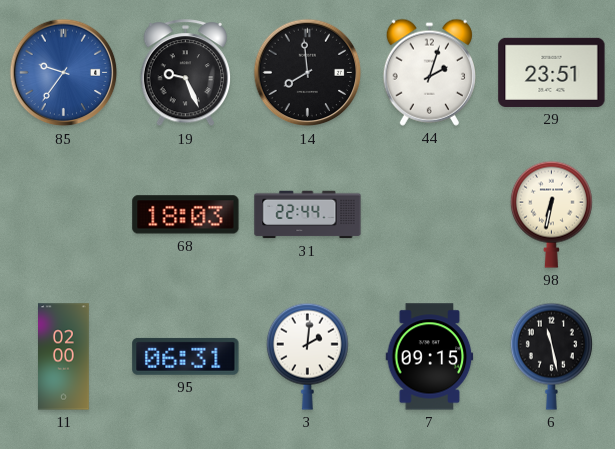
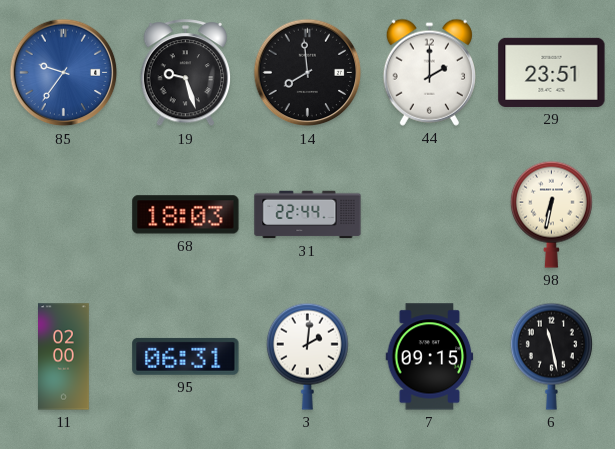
19: 9:26 -> 9:27 (186, 73)
44: 2:03 -> 2:00 (429, 72)
